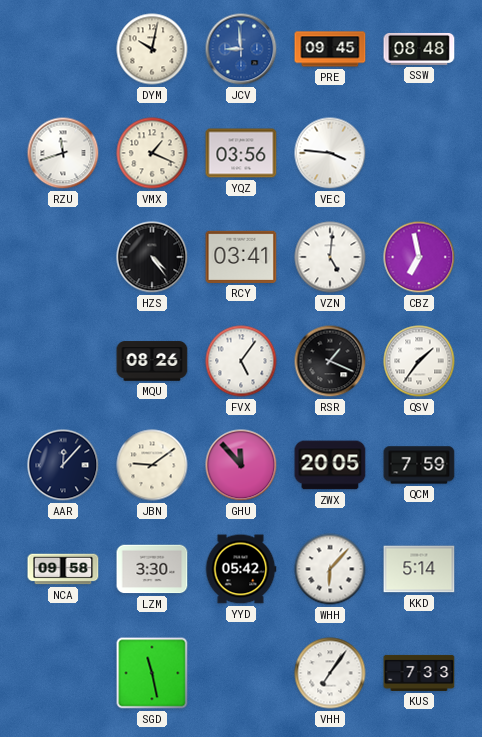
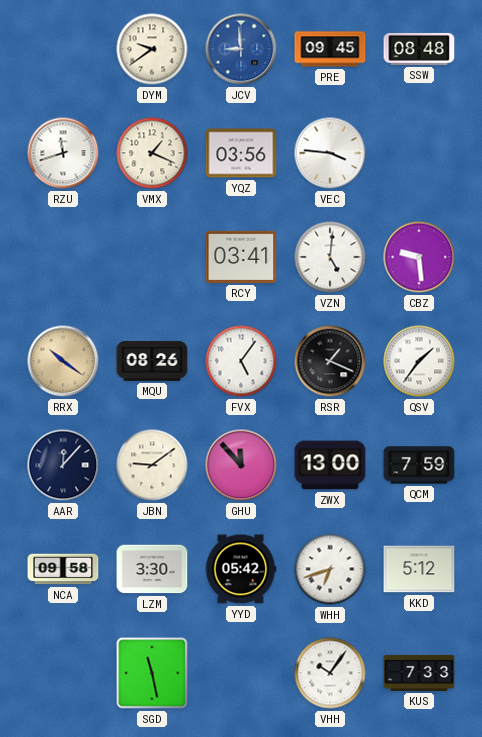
DYM: 10:02 -> 9:39 (152, 49)
HZS: 4:24 -> none (152, 257)
CBZ: 6:58 -> 9:29 (419, 257)
RRX: none -> 10:21 (63, 361)
ZWX: 20:05 -> 13:00 (330, 465)
WHH: 6:07 -> 6:42 (330, 569)
KKD: 5:14 -> 5:12 (419, 569)
VHH: 7:06 -> 10:06 (330, 673)
